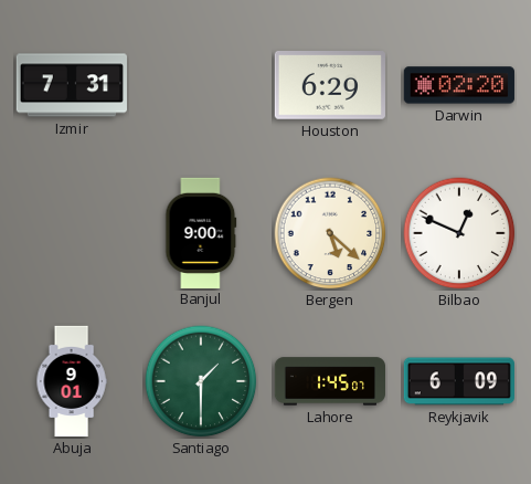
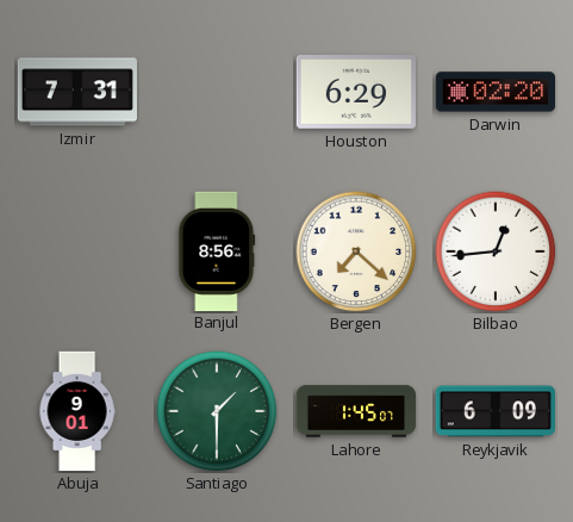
Banjul: 9:00 -> 8:56 (217, 250)
Bergen: 5:22 -> 7:22 (356, 251)
Bilbao: 12:49 -> 12:44 (496, 251)
